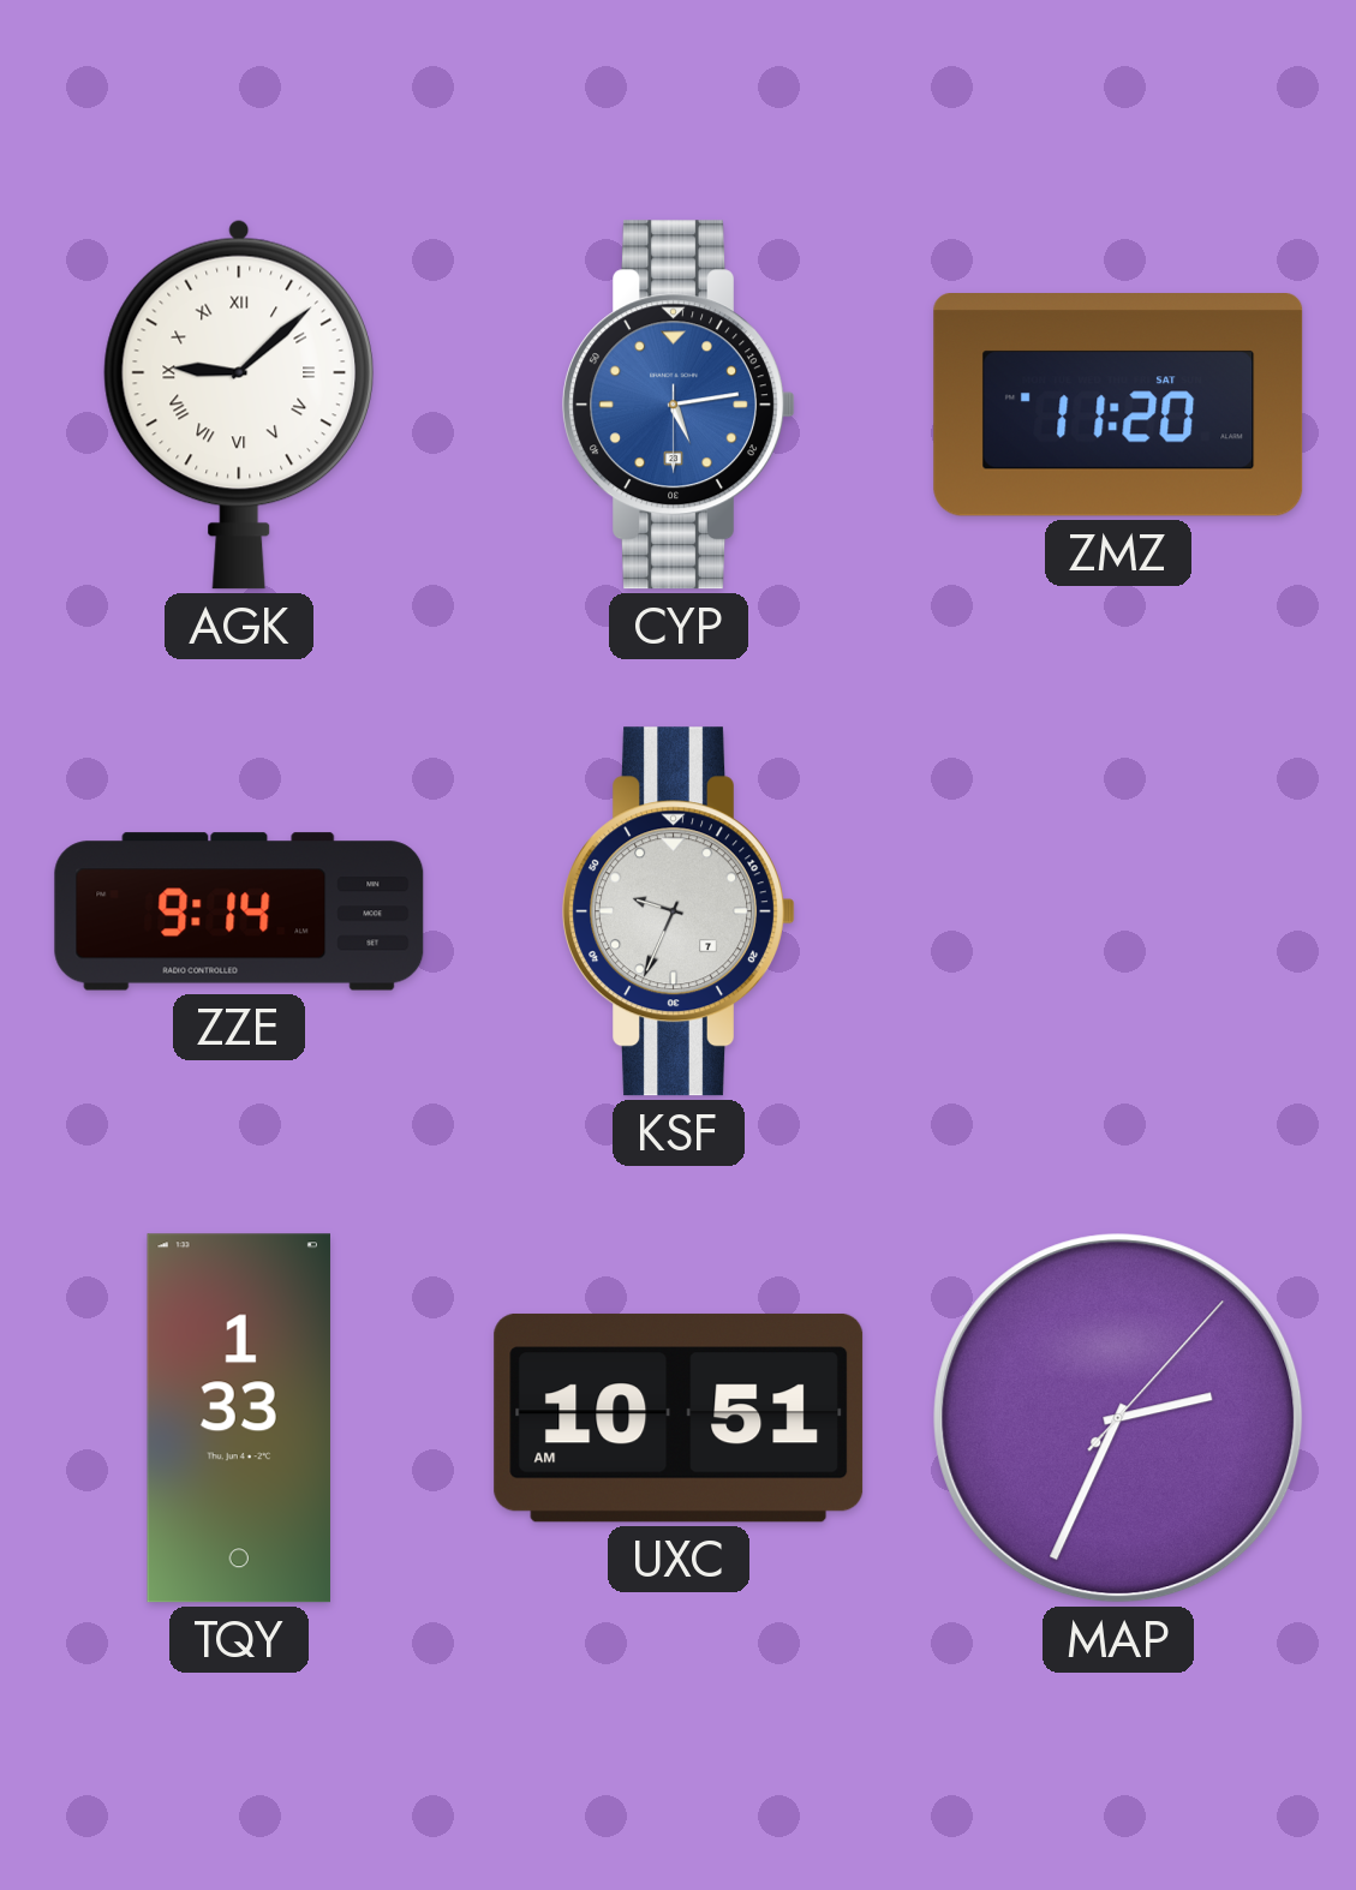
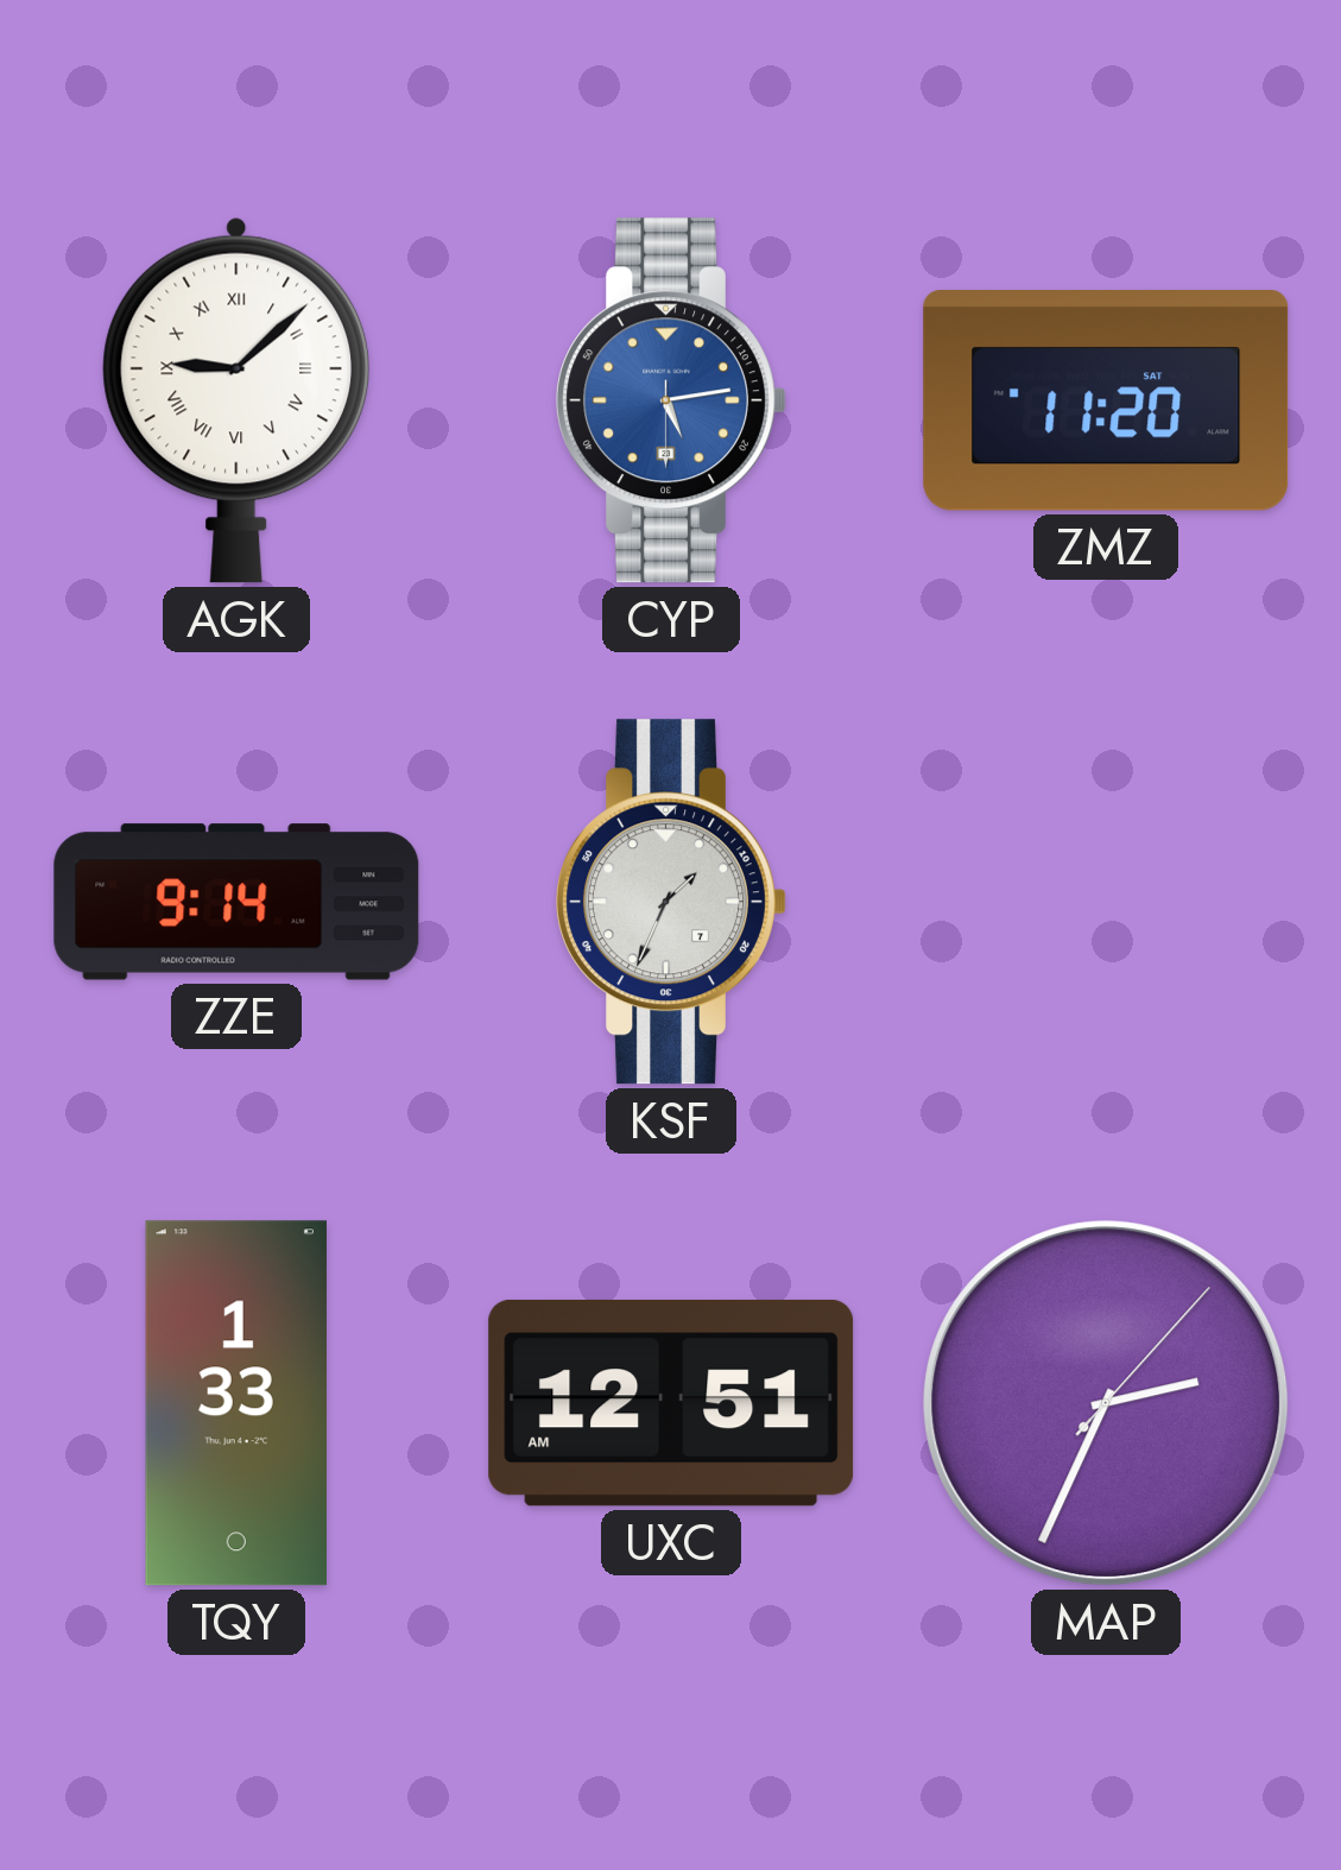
KSF: 9:34 -> 1:34 (671, 902)
UXC: 10:51 -> 12:51 (671, 1403)
